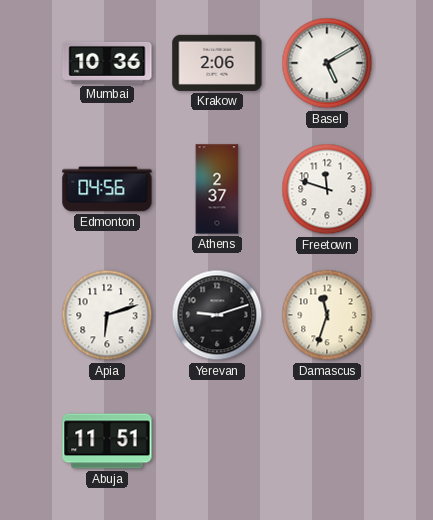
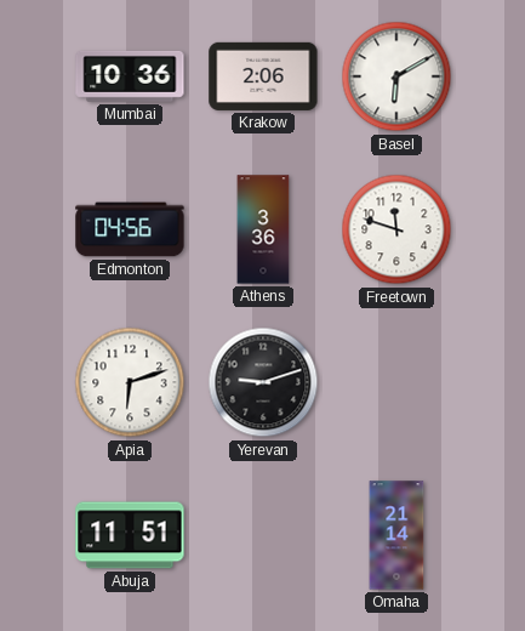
Basel: 5:10 -> 6:10 (396, 76)
Athens: 2:37 -> 3:36 (263, 229)
Damascus: 11:33 -> none (327, 315)
Omaha: none -> 21:14 (396, 535)
